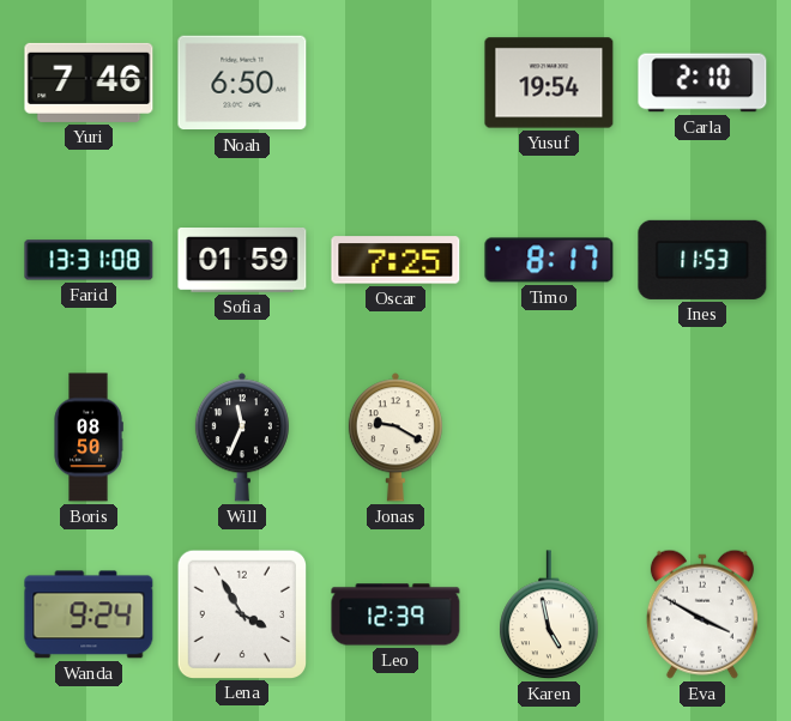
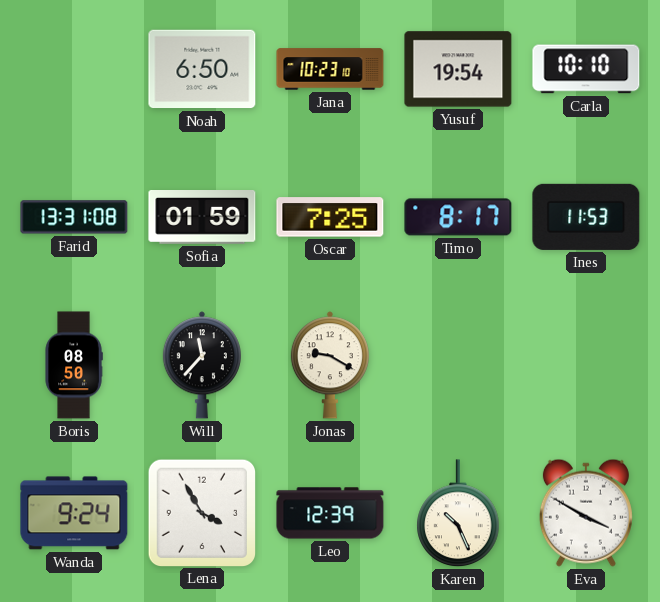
Yuri: 7:46 -> none (89, 83)
Jana: none -> 10:23 (330, 69)
Carla: 2:10 -> 10:10 (586, 69)
Will: 11:34 -> 11:37 (202, 365)
Karen: 4:58 -> 10:26 (458, 513)
